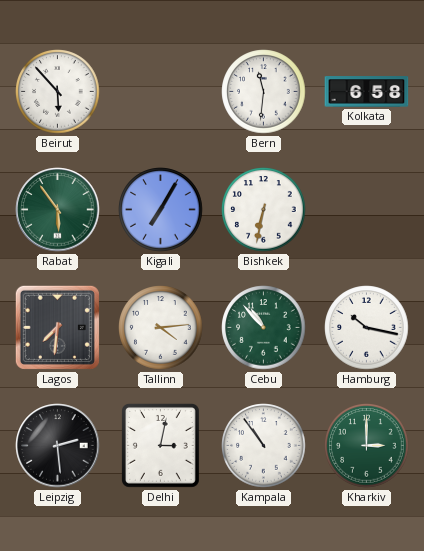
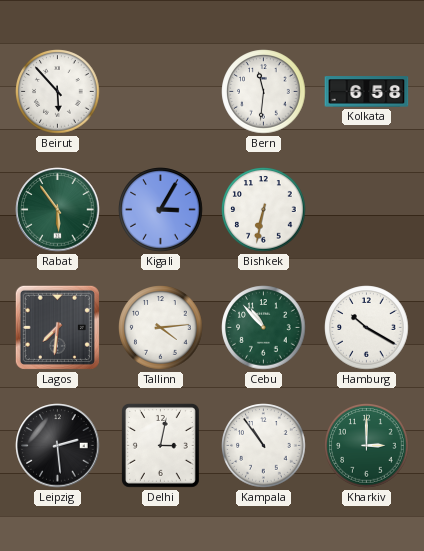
Kigali: 7:05 -> 3:05 (161, 210)
Hamburg: 10:17 -> 10:20 (367, 328)
